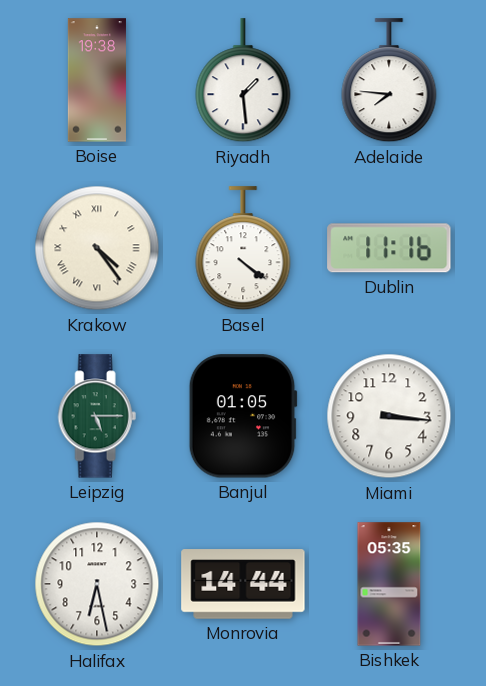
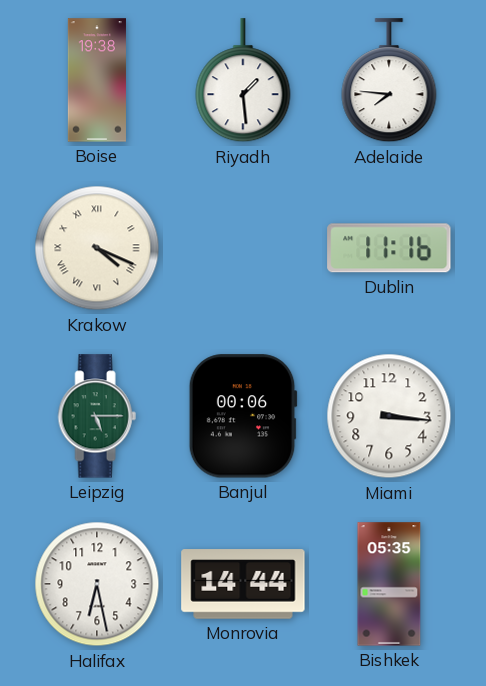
Krakow: 4:24 -> 4:19 (97, 248)
Basel: 4:21 -> none (243, 249)
Banjul: 01:05 -> 00:06 (243, 416)
